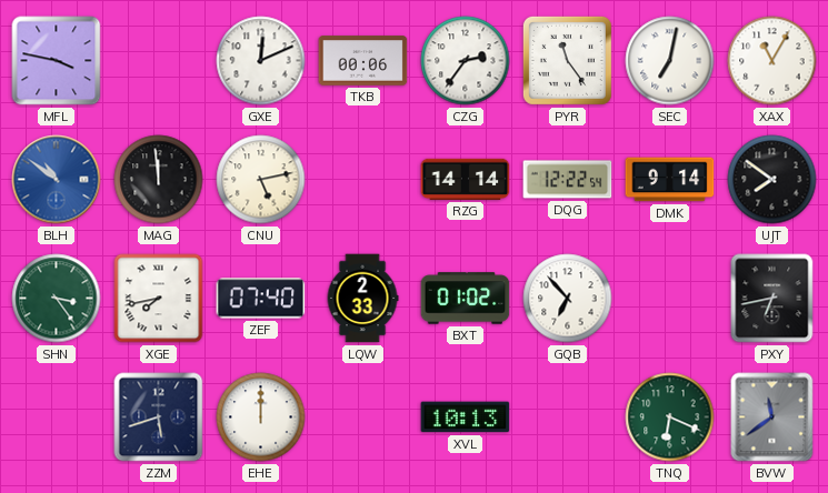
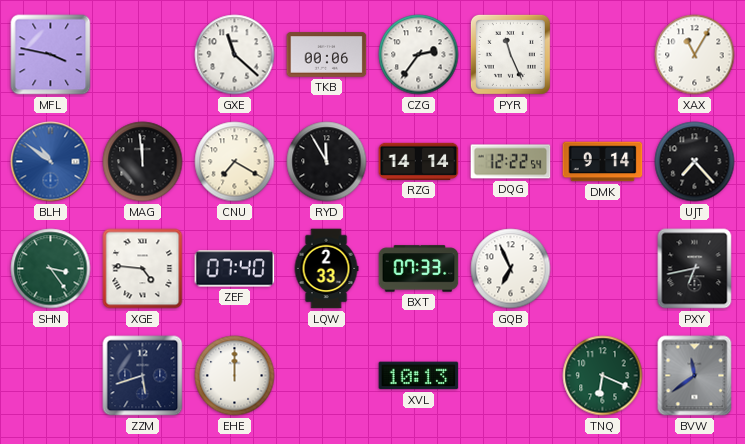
GXE: 12:11 -> 11:22 (235, 55)
PYR: 11:24 -> 11:26 (510, 54)
SEC: 7:02 -> none (670, 61)
CNU: 5:13 -> 7:20 (235, 162)
RYD: none -> 11:55 (327, 162)
UJT: 7:51 -> 7:23 (695, 162)
XGE: 7:43 -> 4:46 (143, 269)
BXT: 01:02 -> 07:33 (419, 269)
GQB: 6:53 -> 6:56 (511, 269)
